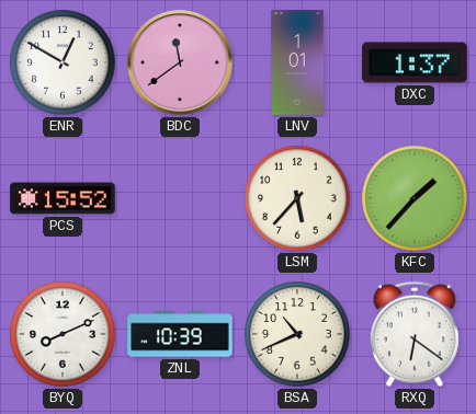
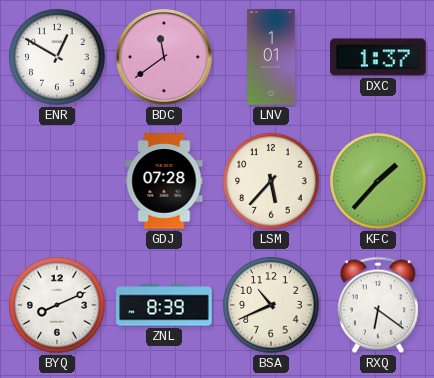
PCS: 15:52 -> none (63, 198)
GDJ: none -> 07:28 (164, 181)
ZNL: 10:39 -> 8:39 (164, 305)
